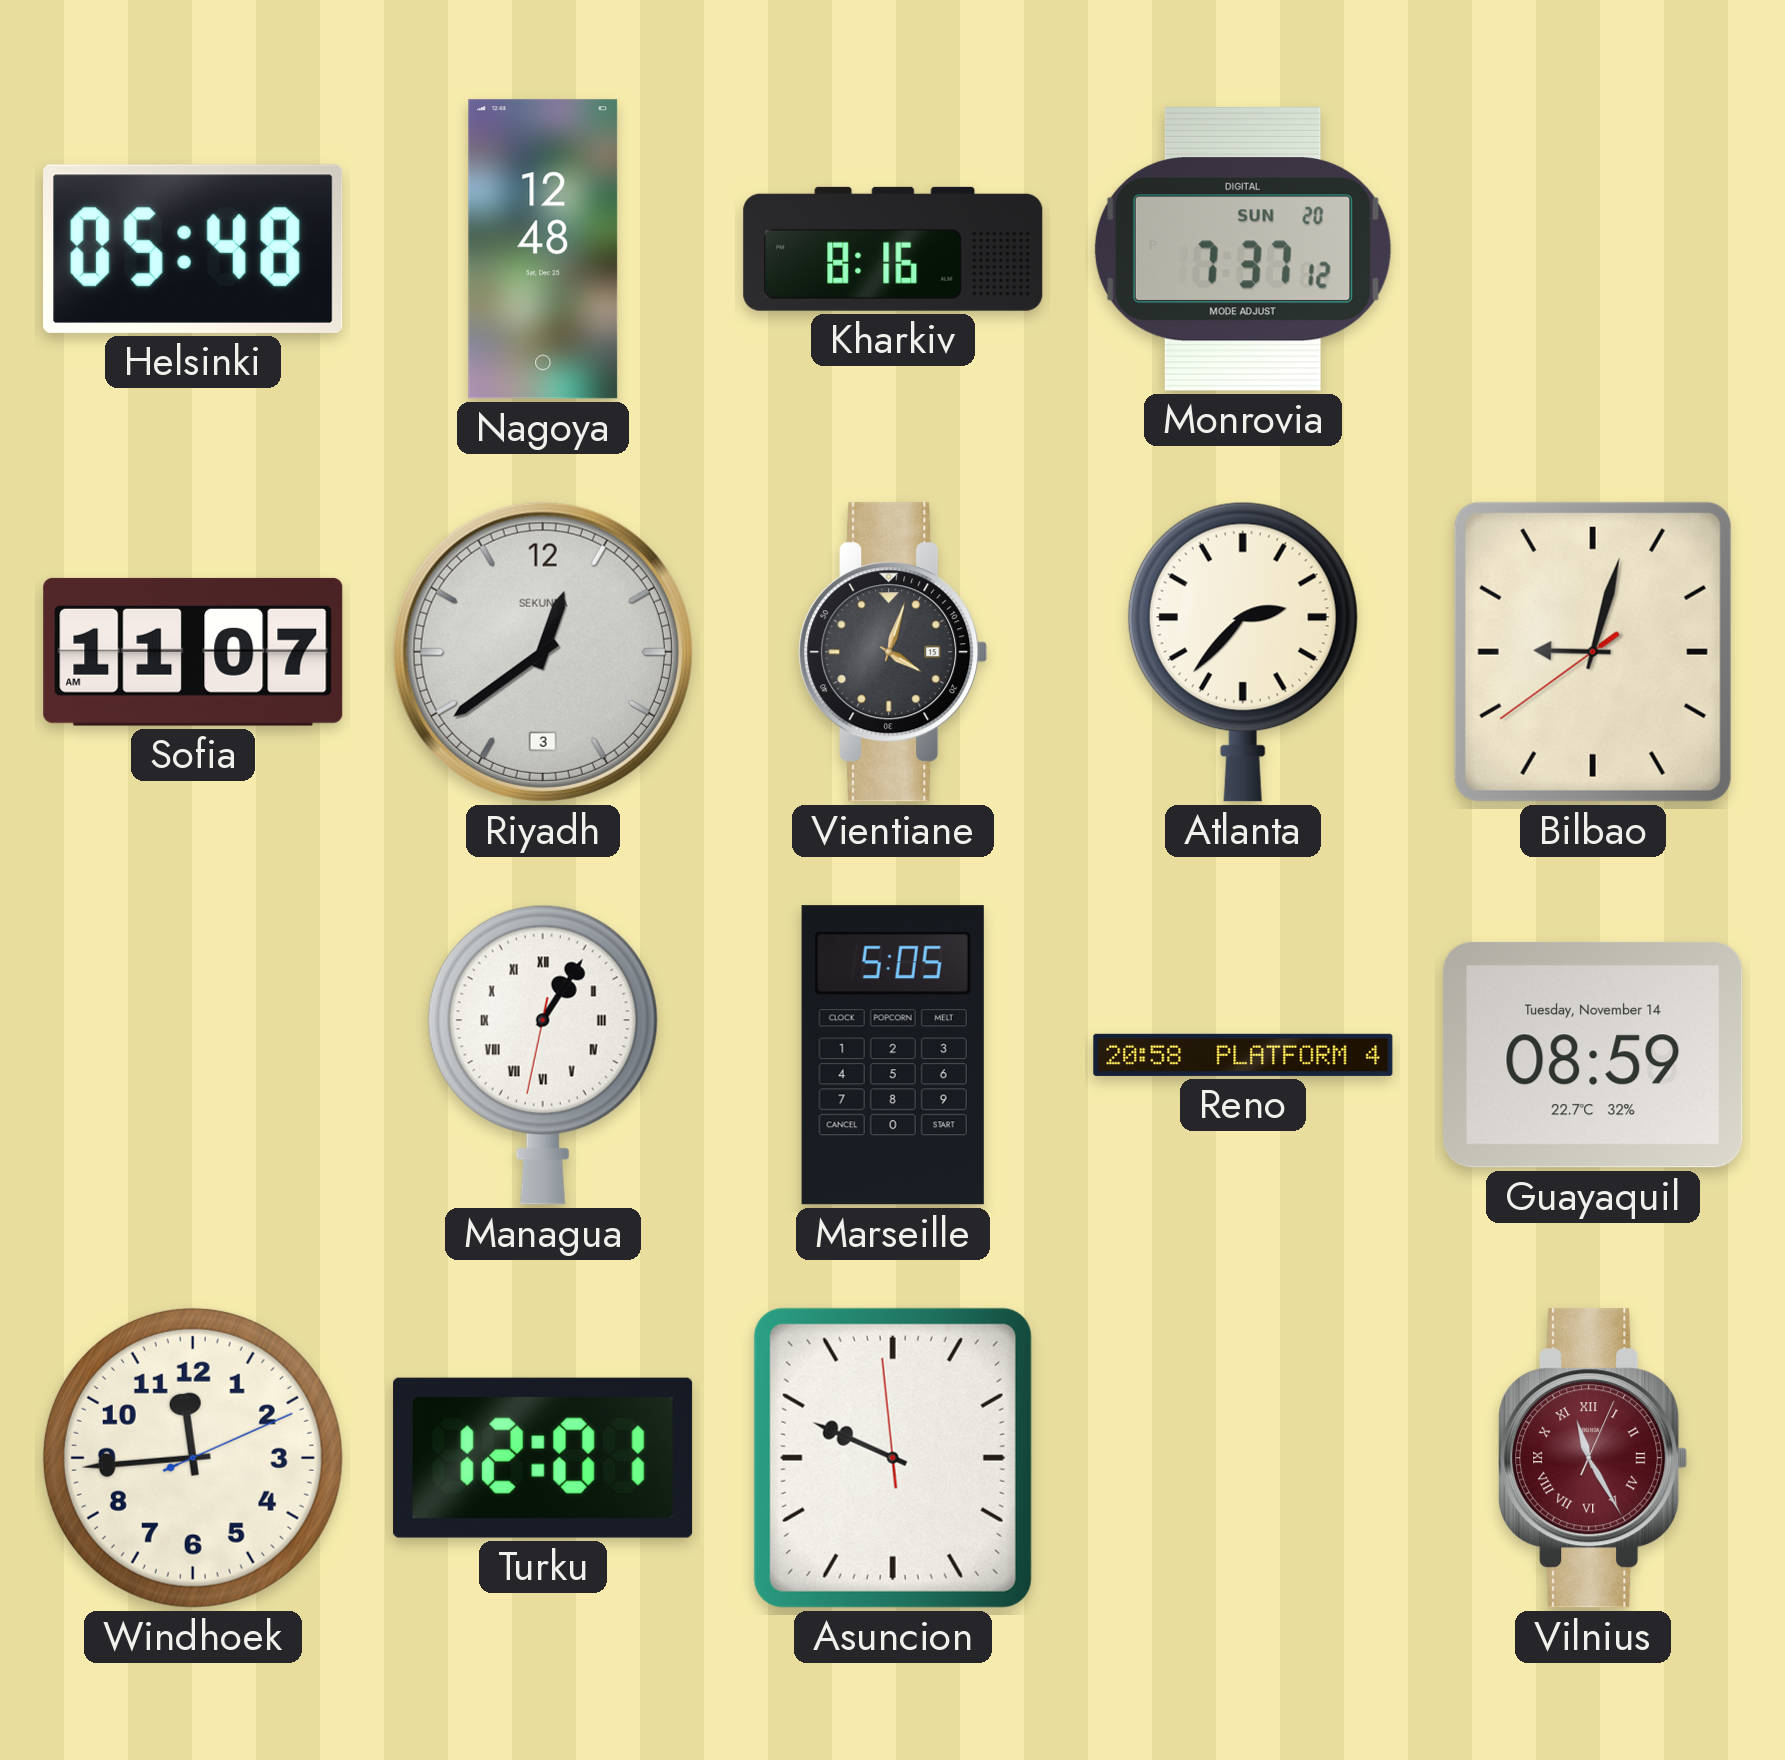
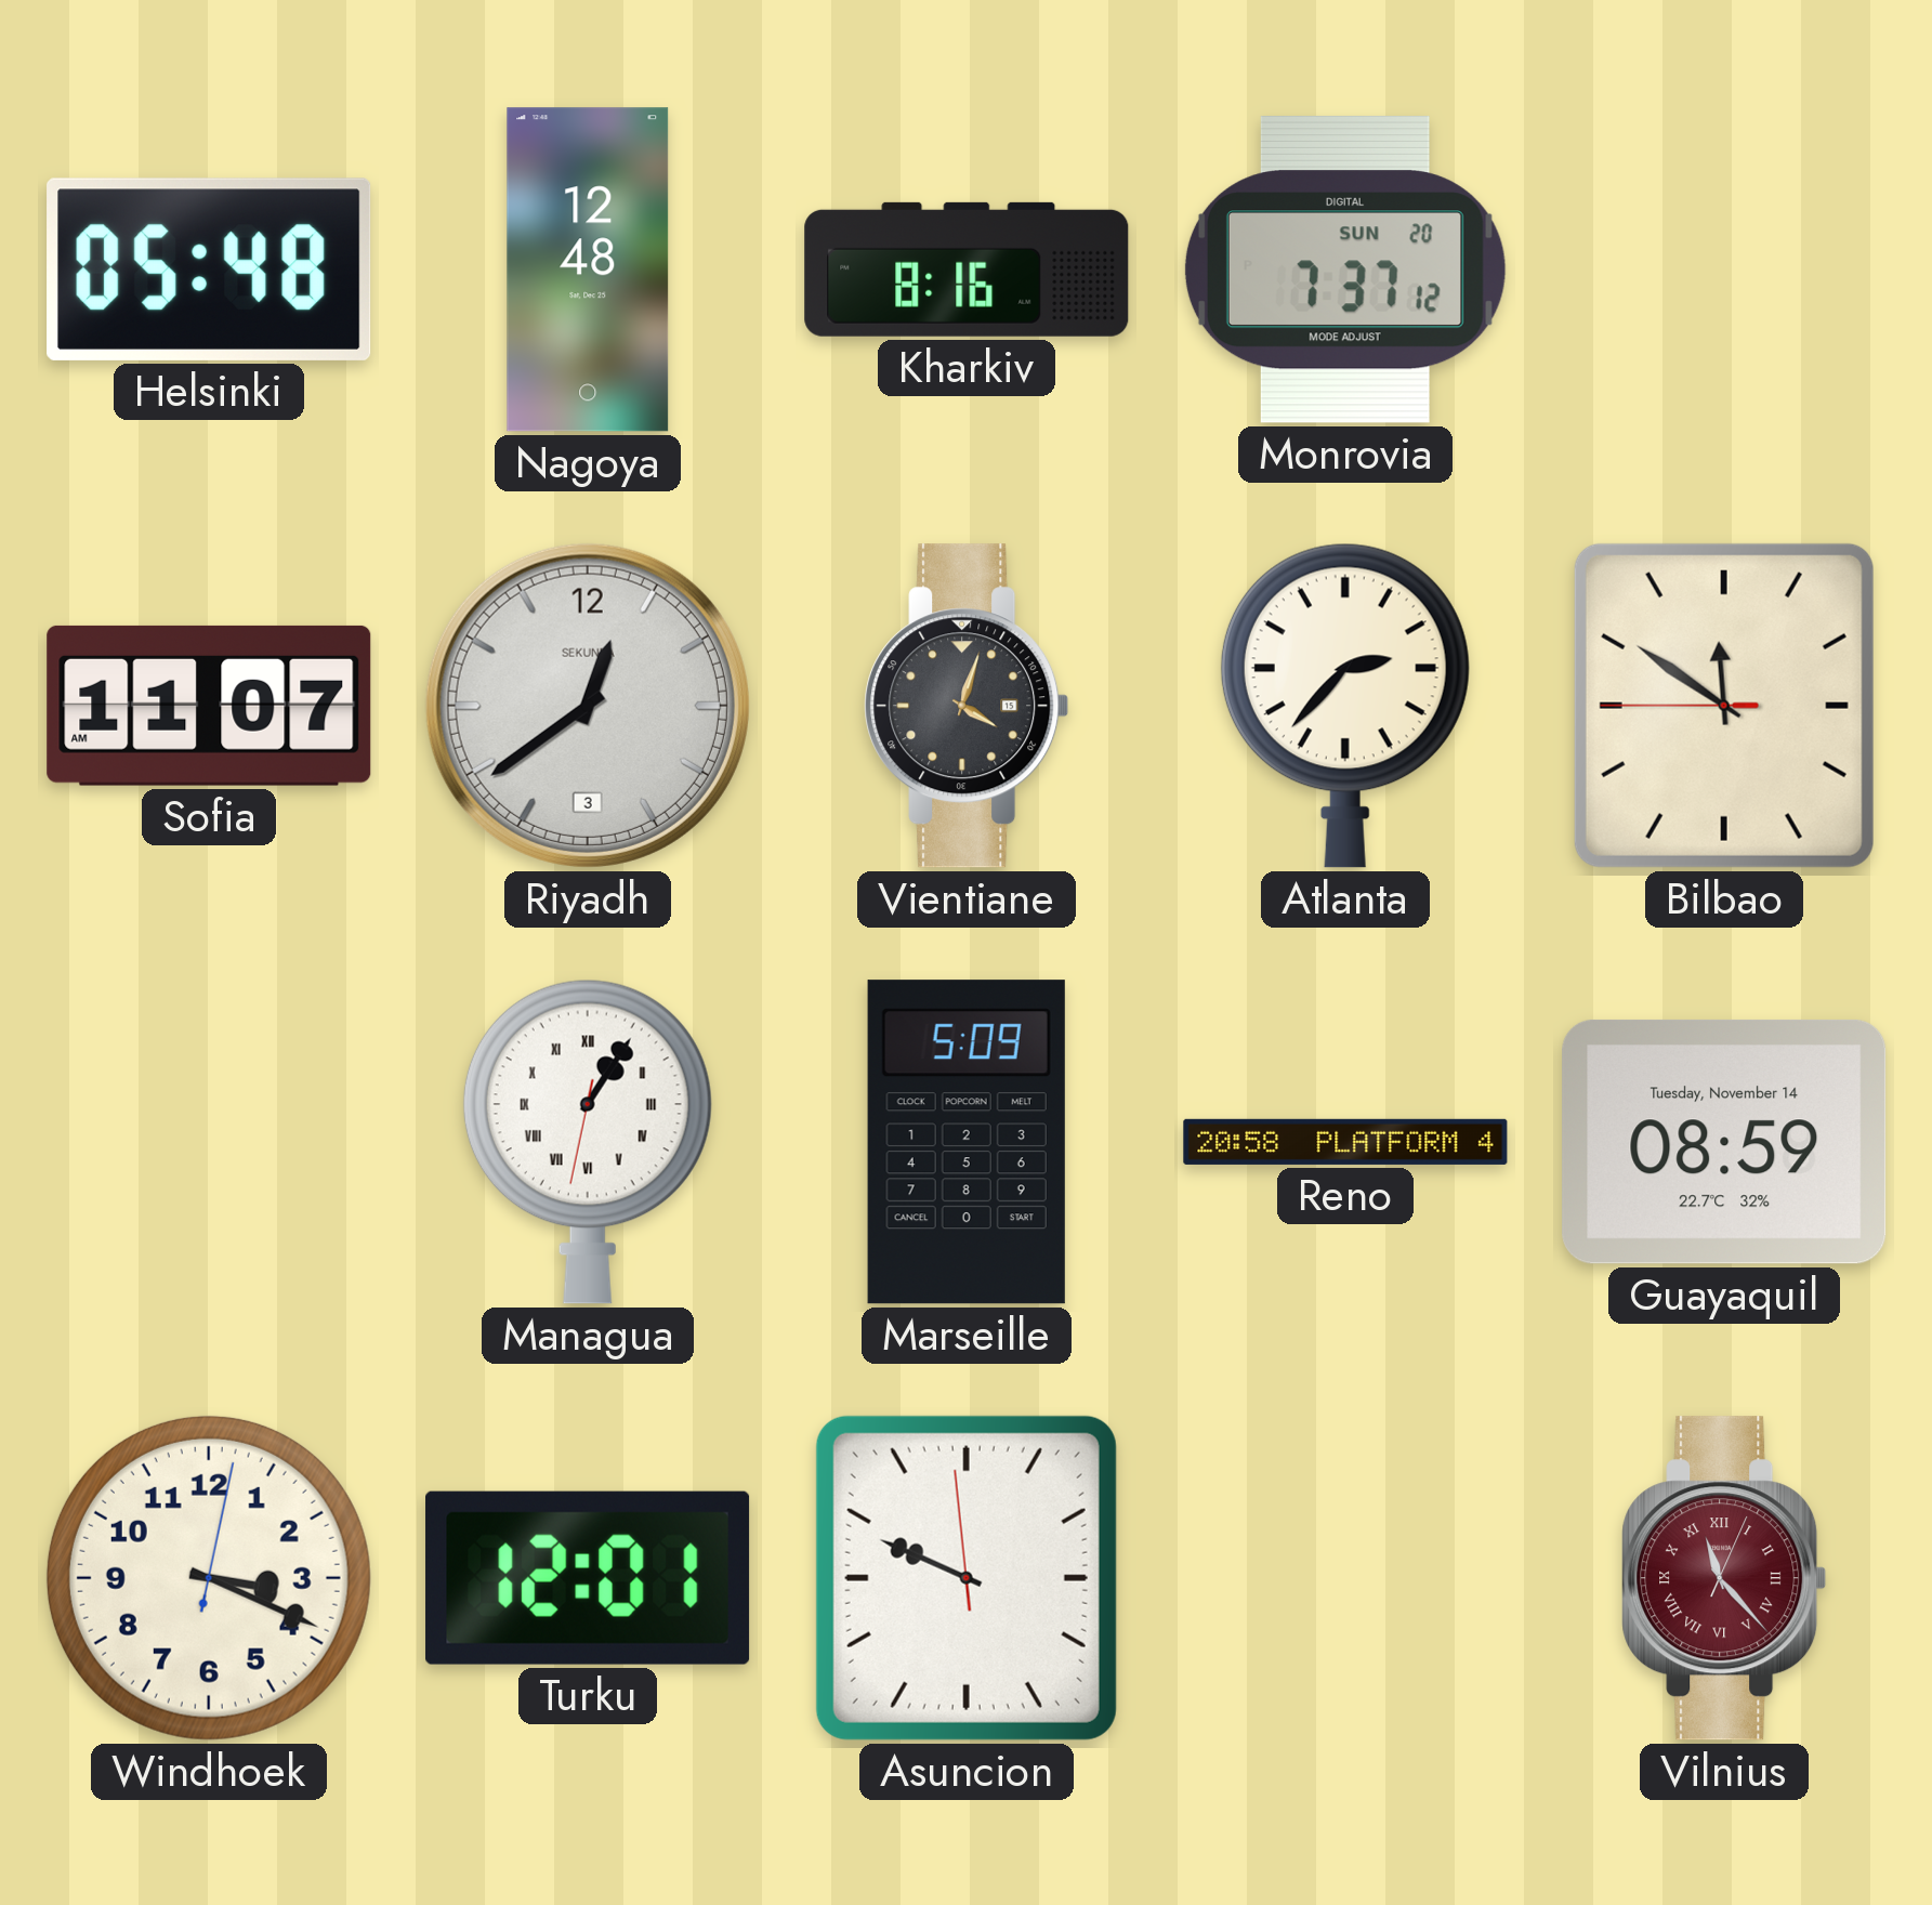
Bilbao: 9:02 -> 11:50 (1724, 706)
Marseille: 5:05 -> 5:09 (967, 1142)
Windhoek: 11:44 -> 3:19 (209, 1578)
Vilnius: 11:25 -> 11:23 (1724, 1578)
